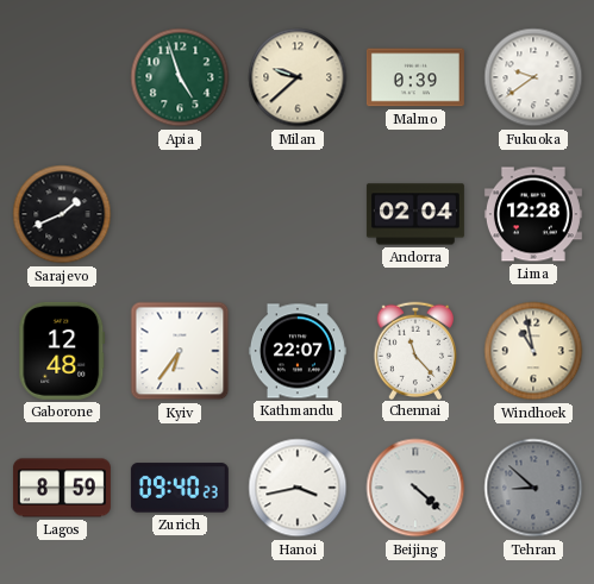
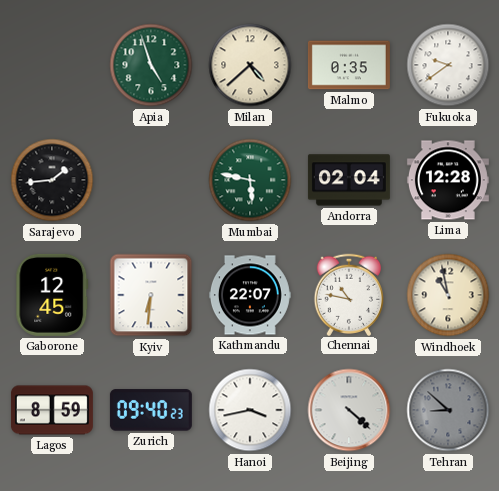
Milan: 9:38 -> 4:38 (250, 65)
Malmo: 0:39 -> 0:35 (349, 65)
Sarajevo: 1:41 -> 1:44 (52, 180)
Mumbai: none -> 5:47 (250, 180)
Gaborone: 12:48 -> 12:45 (52, 295)
Kyiv: 6:36 -> 6:31 (151, 295)
Chennai: 11:23 -> 10:47 (348, 294)
